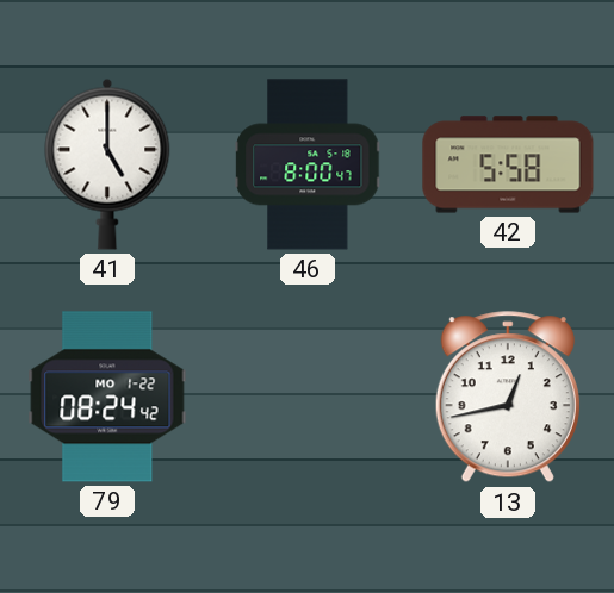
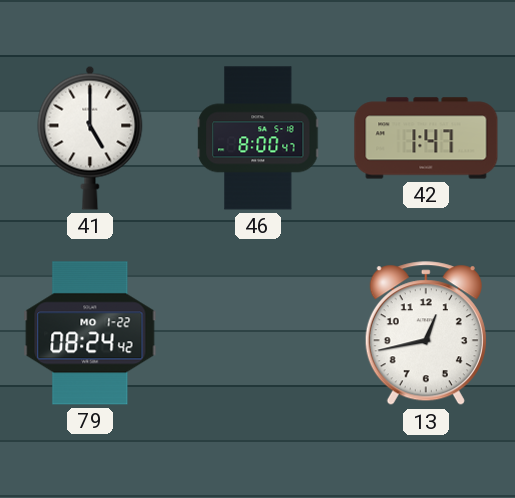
42: 5:58 -> 1:47 (426, 138)
